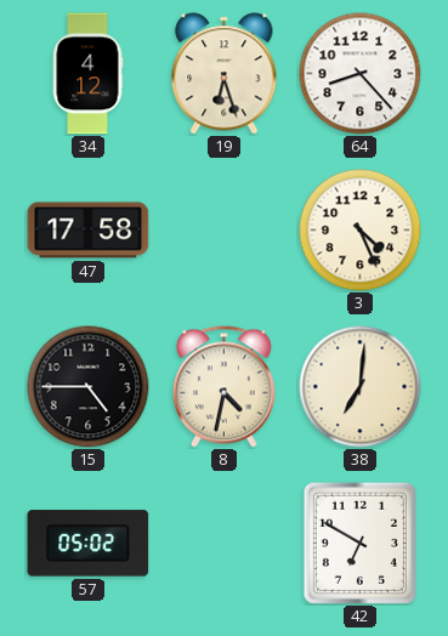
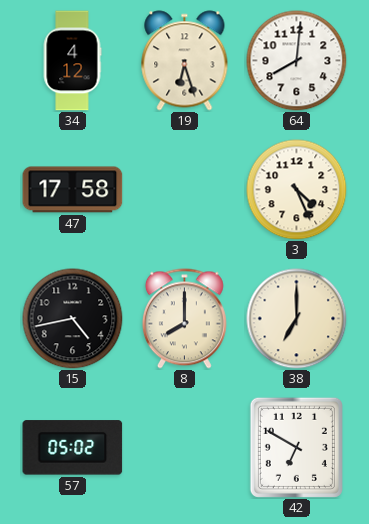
64: 8:23 -> 8:01 (297, 61)
15: 4:45 -> 4:43 (73, 319)
8: 4:32 -> 8:00 (184, 319)
38: 7:01 -> 7:00 (297, 319)
